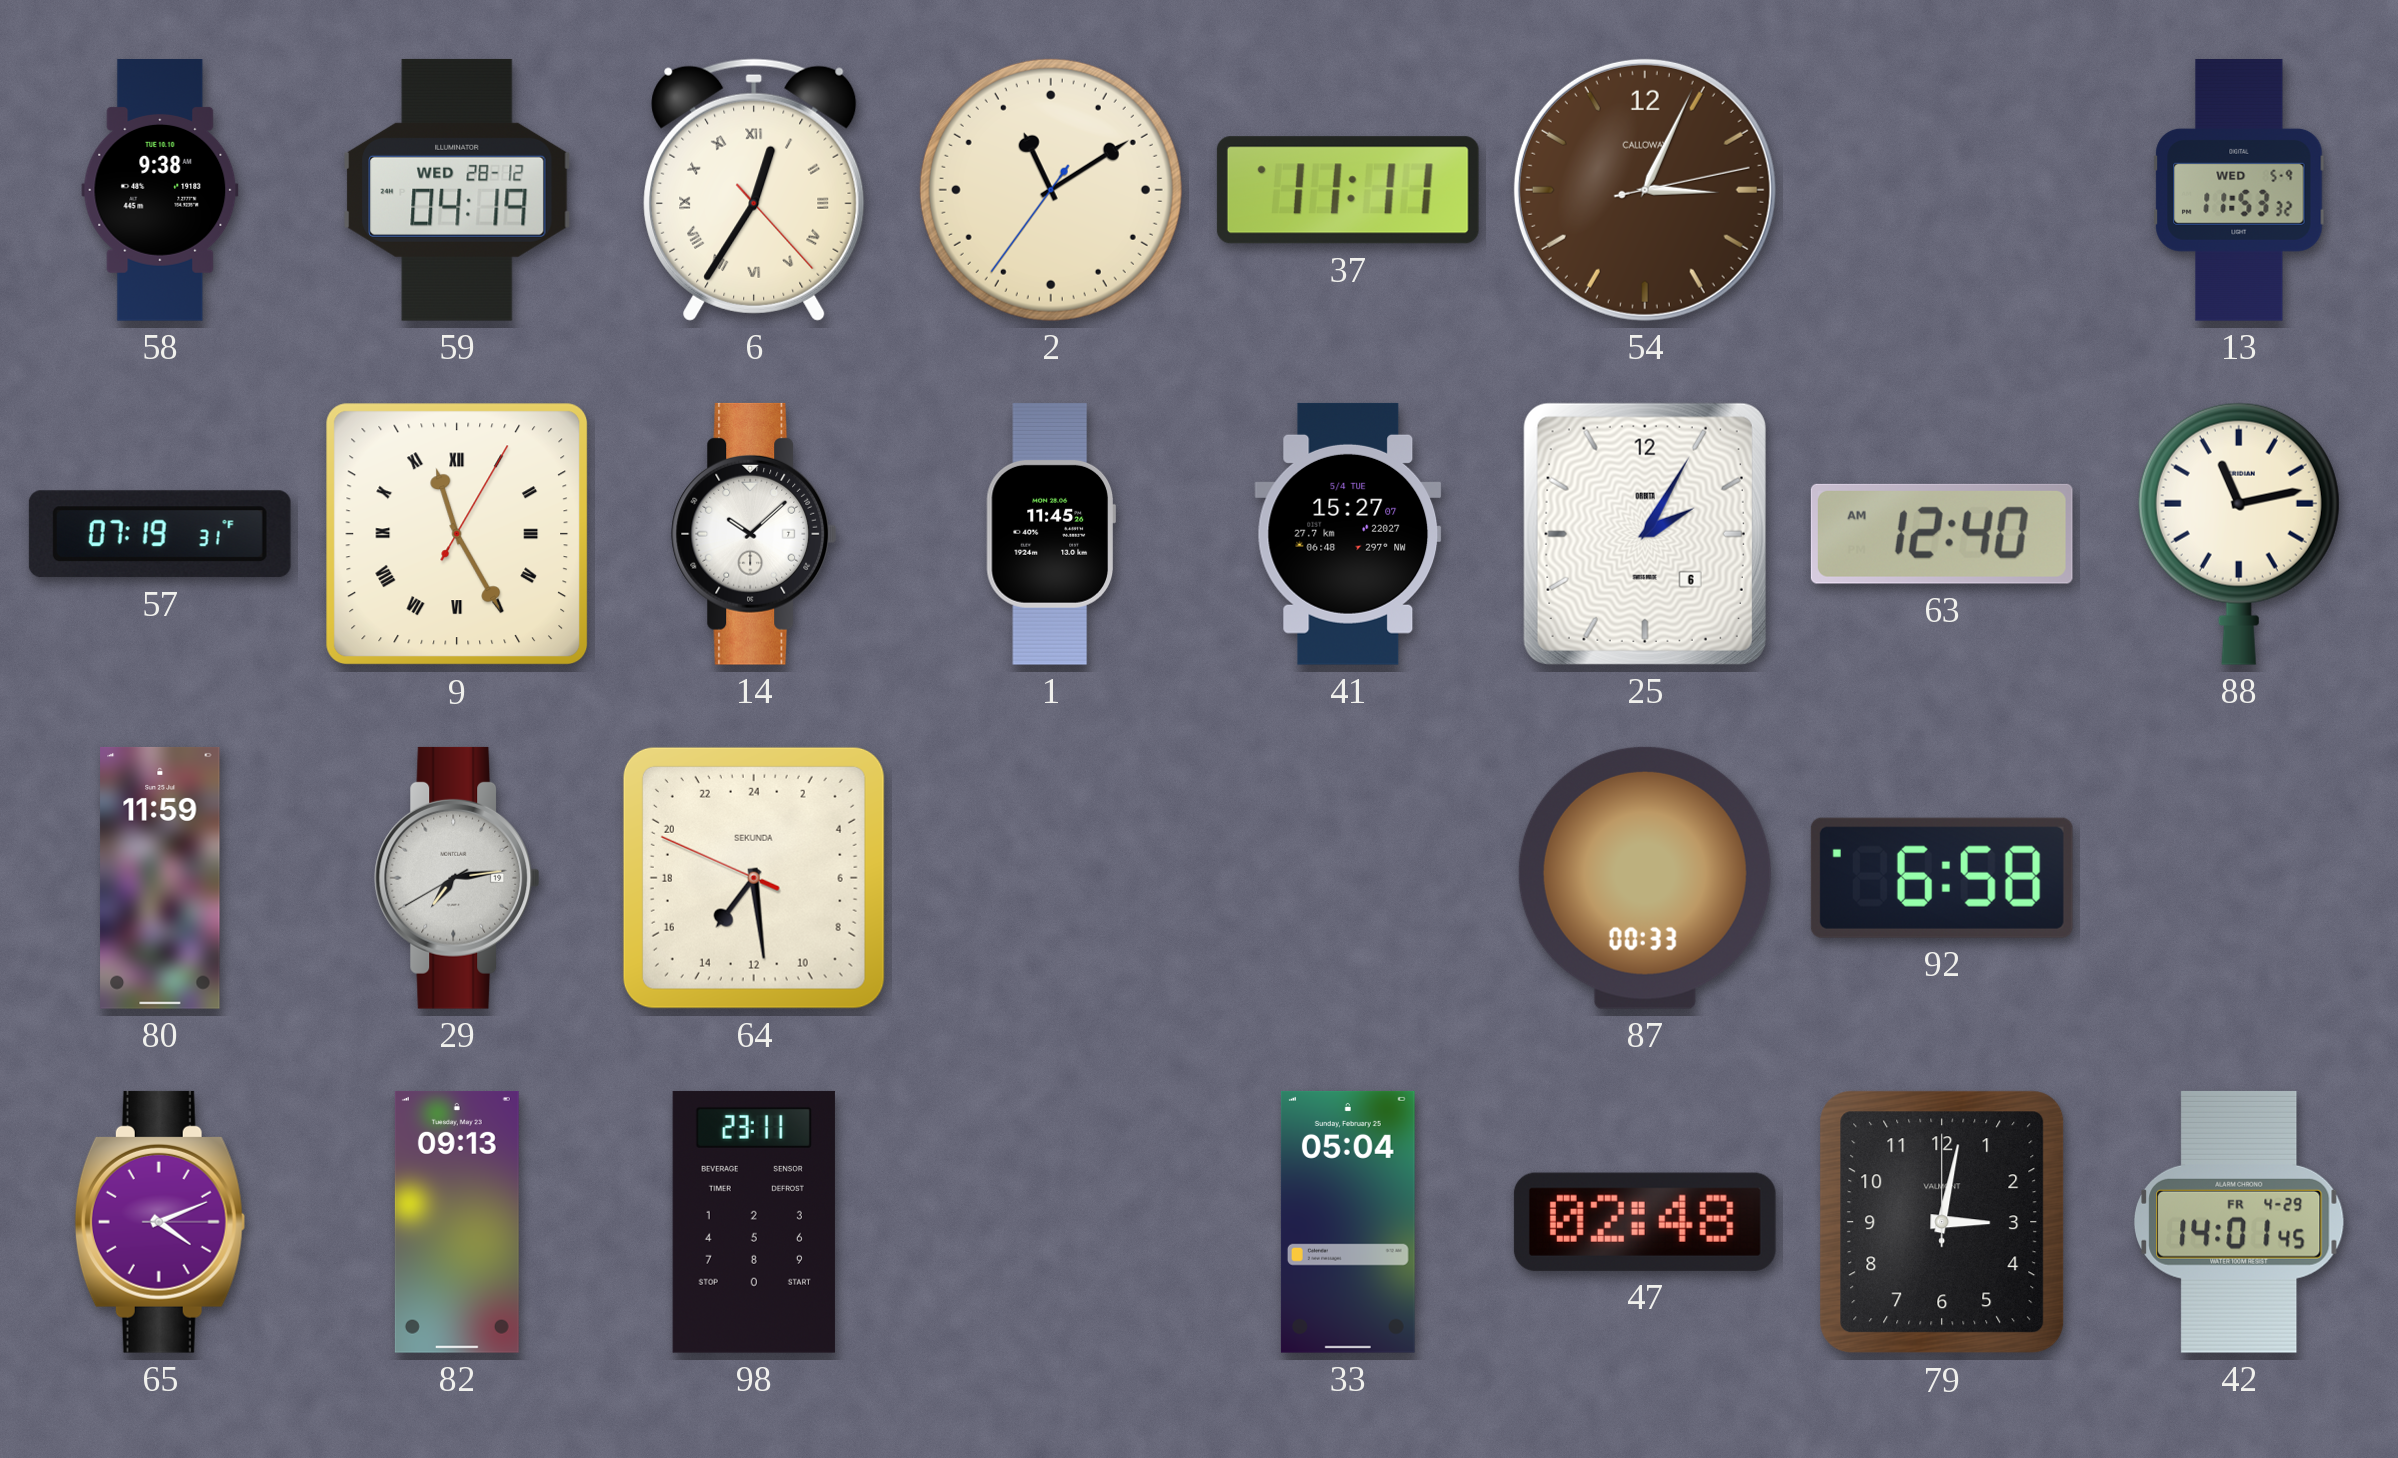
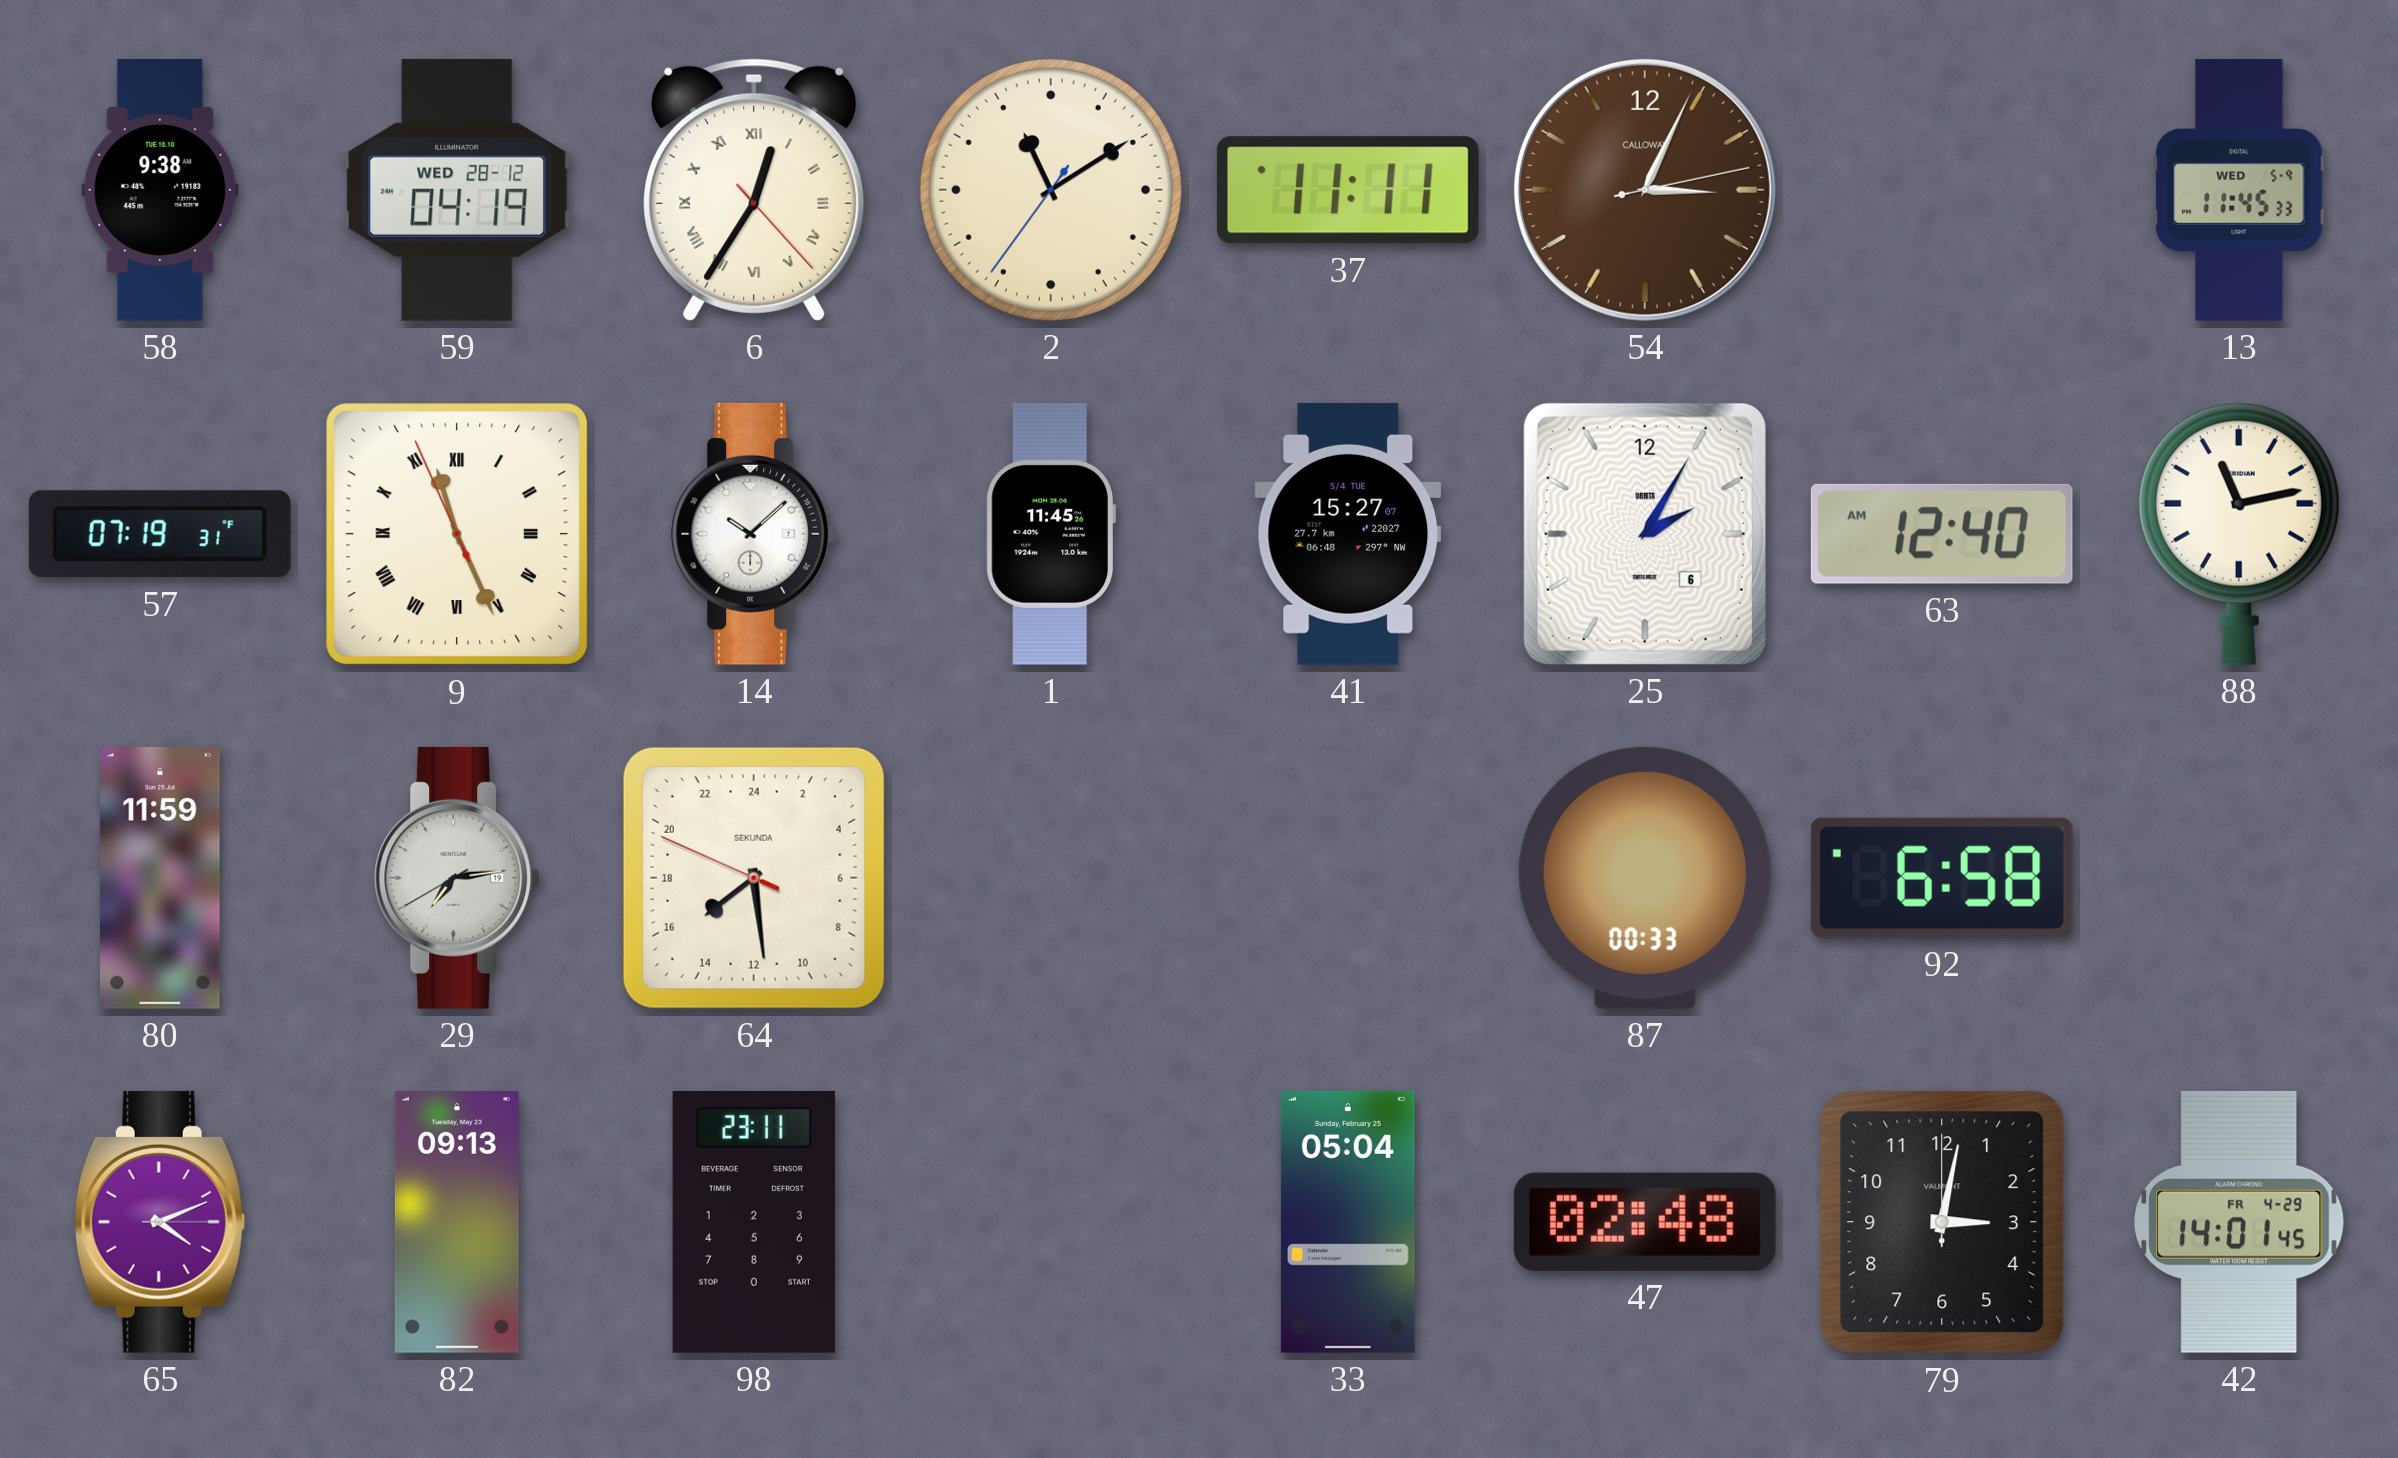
13: 11:53 -> 11:45 (2239, 191)
9: 11:25:05 -> 11:25:56 (457, 534)
64: 14:28 -> 15:28 (754, 878)
